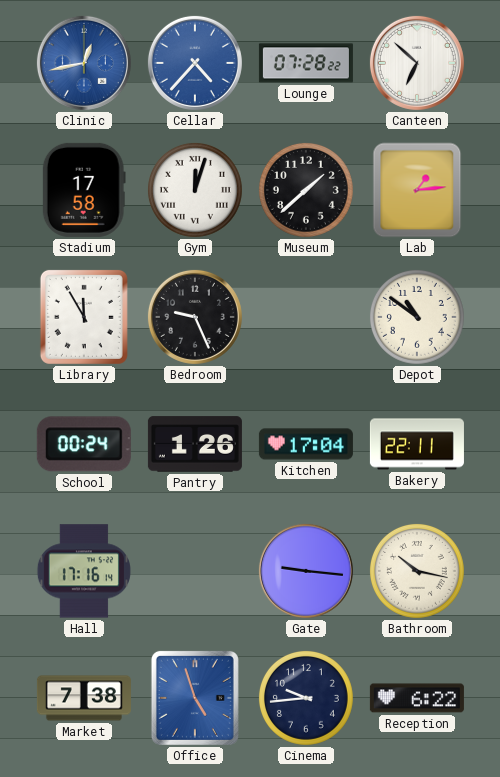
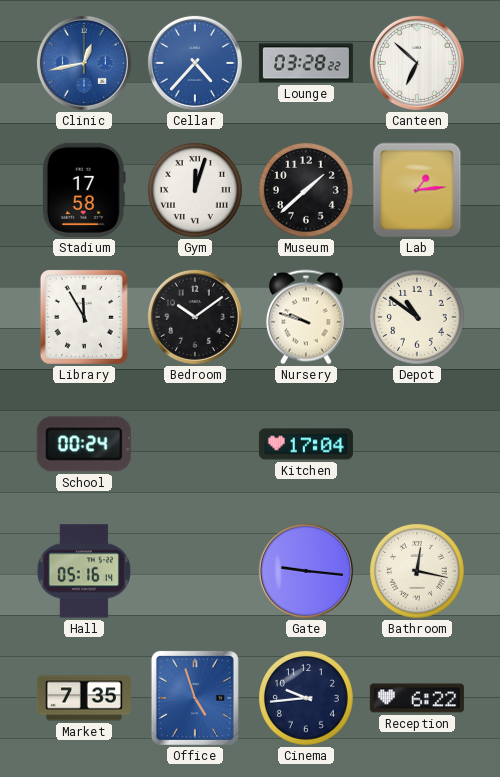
Lounge: 07:28 -> 03:28 (306, 63)
Bedroom: 9:26 -> 10:09 (195, 317)
Nursery: none -> 9:48 (306, 317)
Pantry: 1:26 -> none (195, 444)
Bakery: 22:11 -> none (417, 444)
Hall: 17:16 -> 05:16 (84, 571)
Bathroom: 10:17 -> 12:17 (417, 571)
Market: 7:38 -> 7:35 (84, 698)
